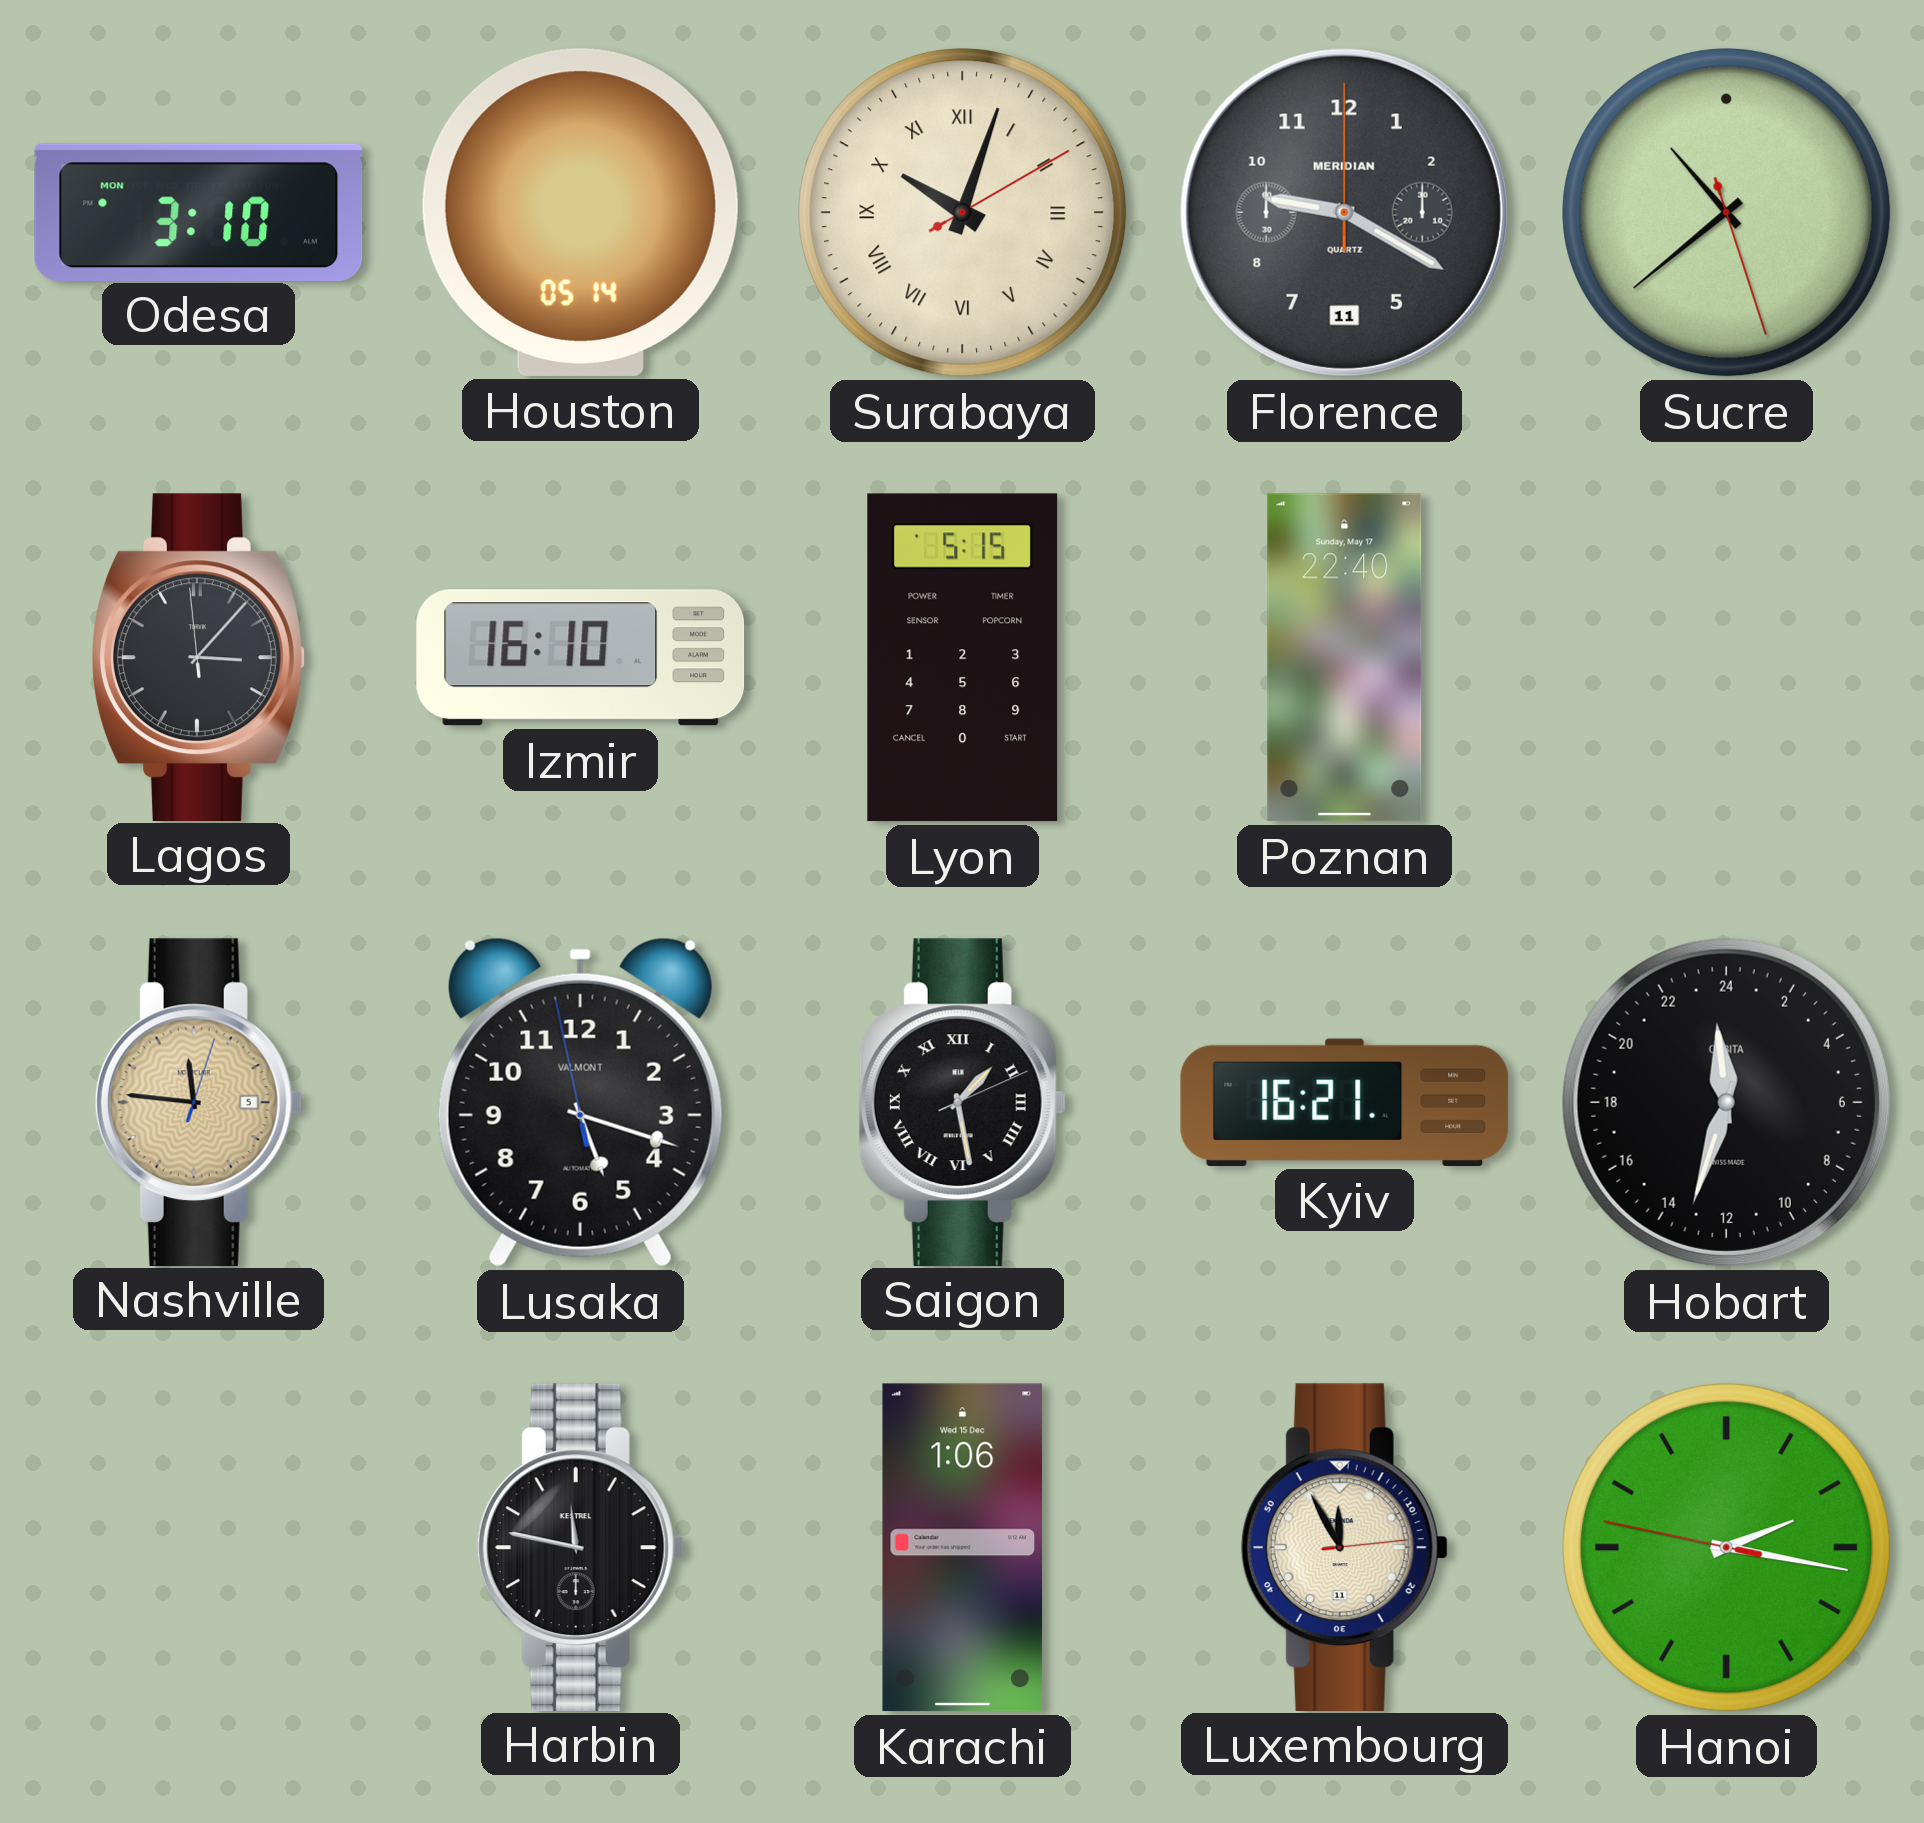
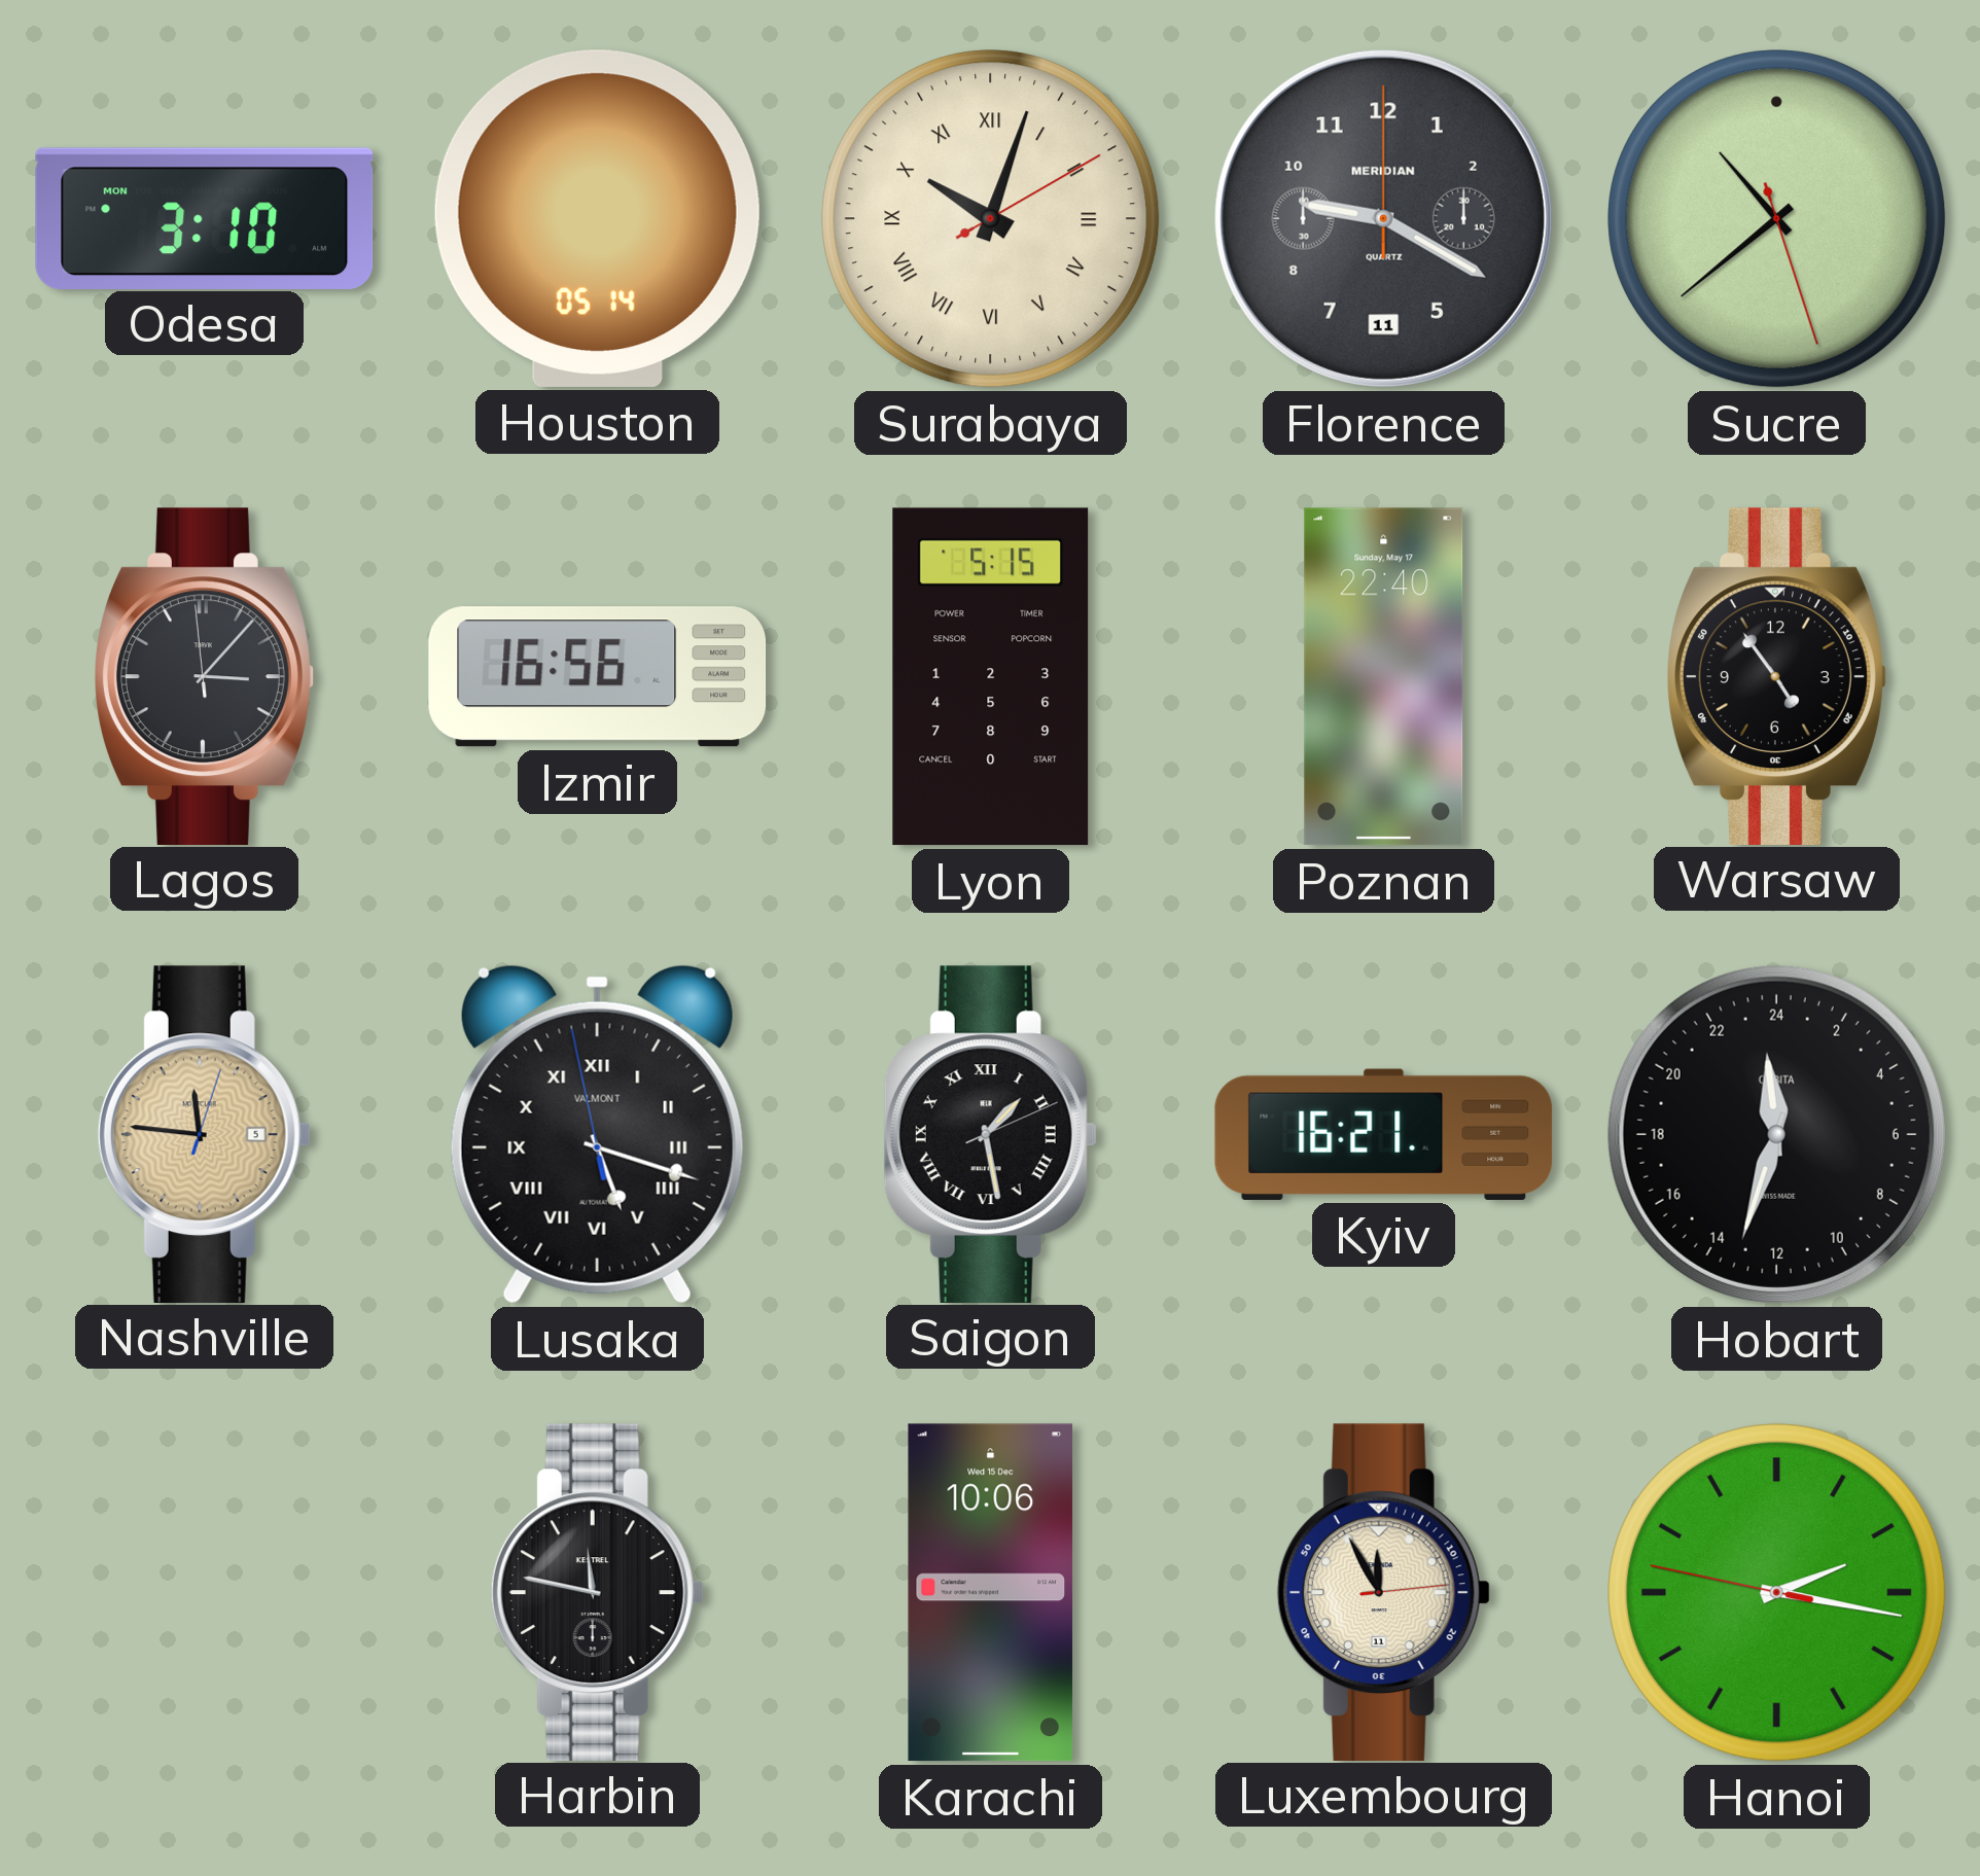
Izmir: 16:10 -> 16:56 (598, 677)
Warsaw: none -> 4:54 (1777, 676)
Lusaka numerals: Arabic -> Roman (597, 1134)
Karachi: 1:06 -> 10:06 (991, 1593)
